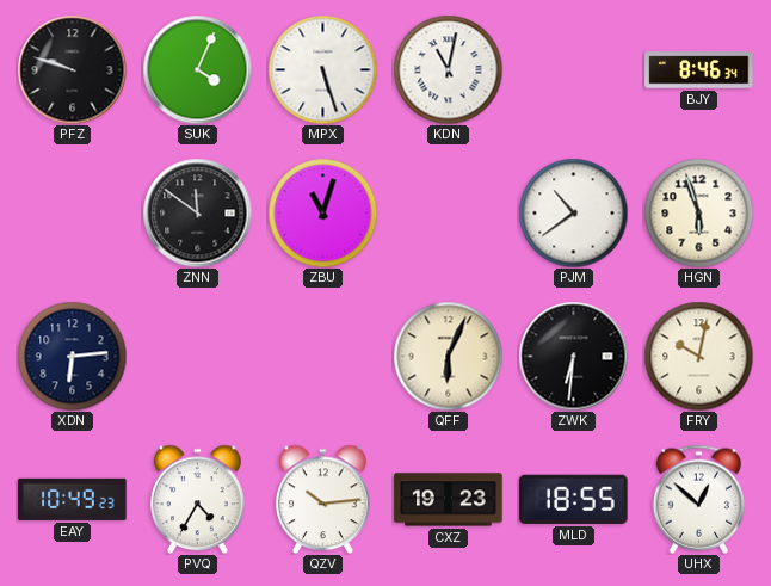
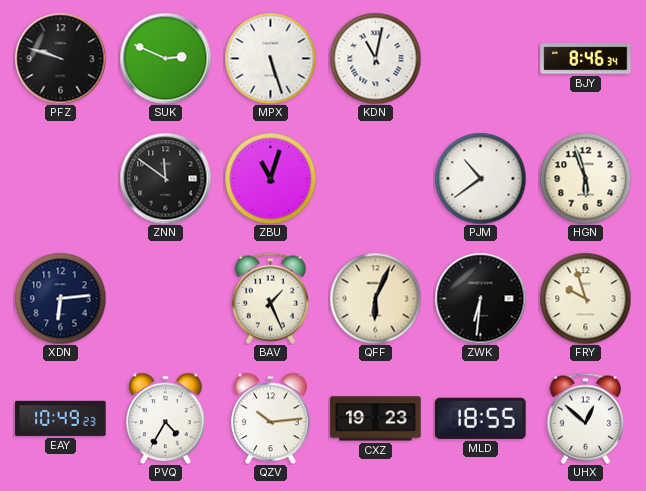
SUK: 4:04 -> 2:49 (165, 58)
BAV: none -> 1:26 (271, 298)
FRY: 10:02 -> 9:57 (585, 298)
